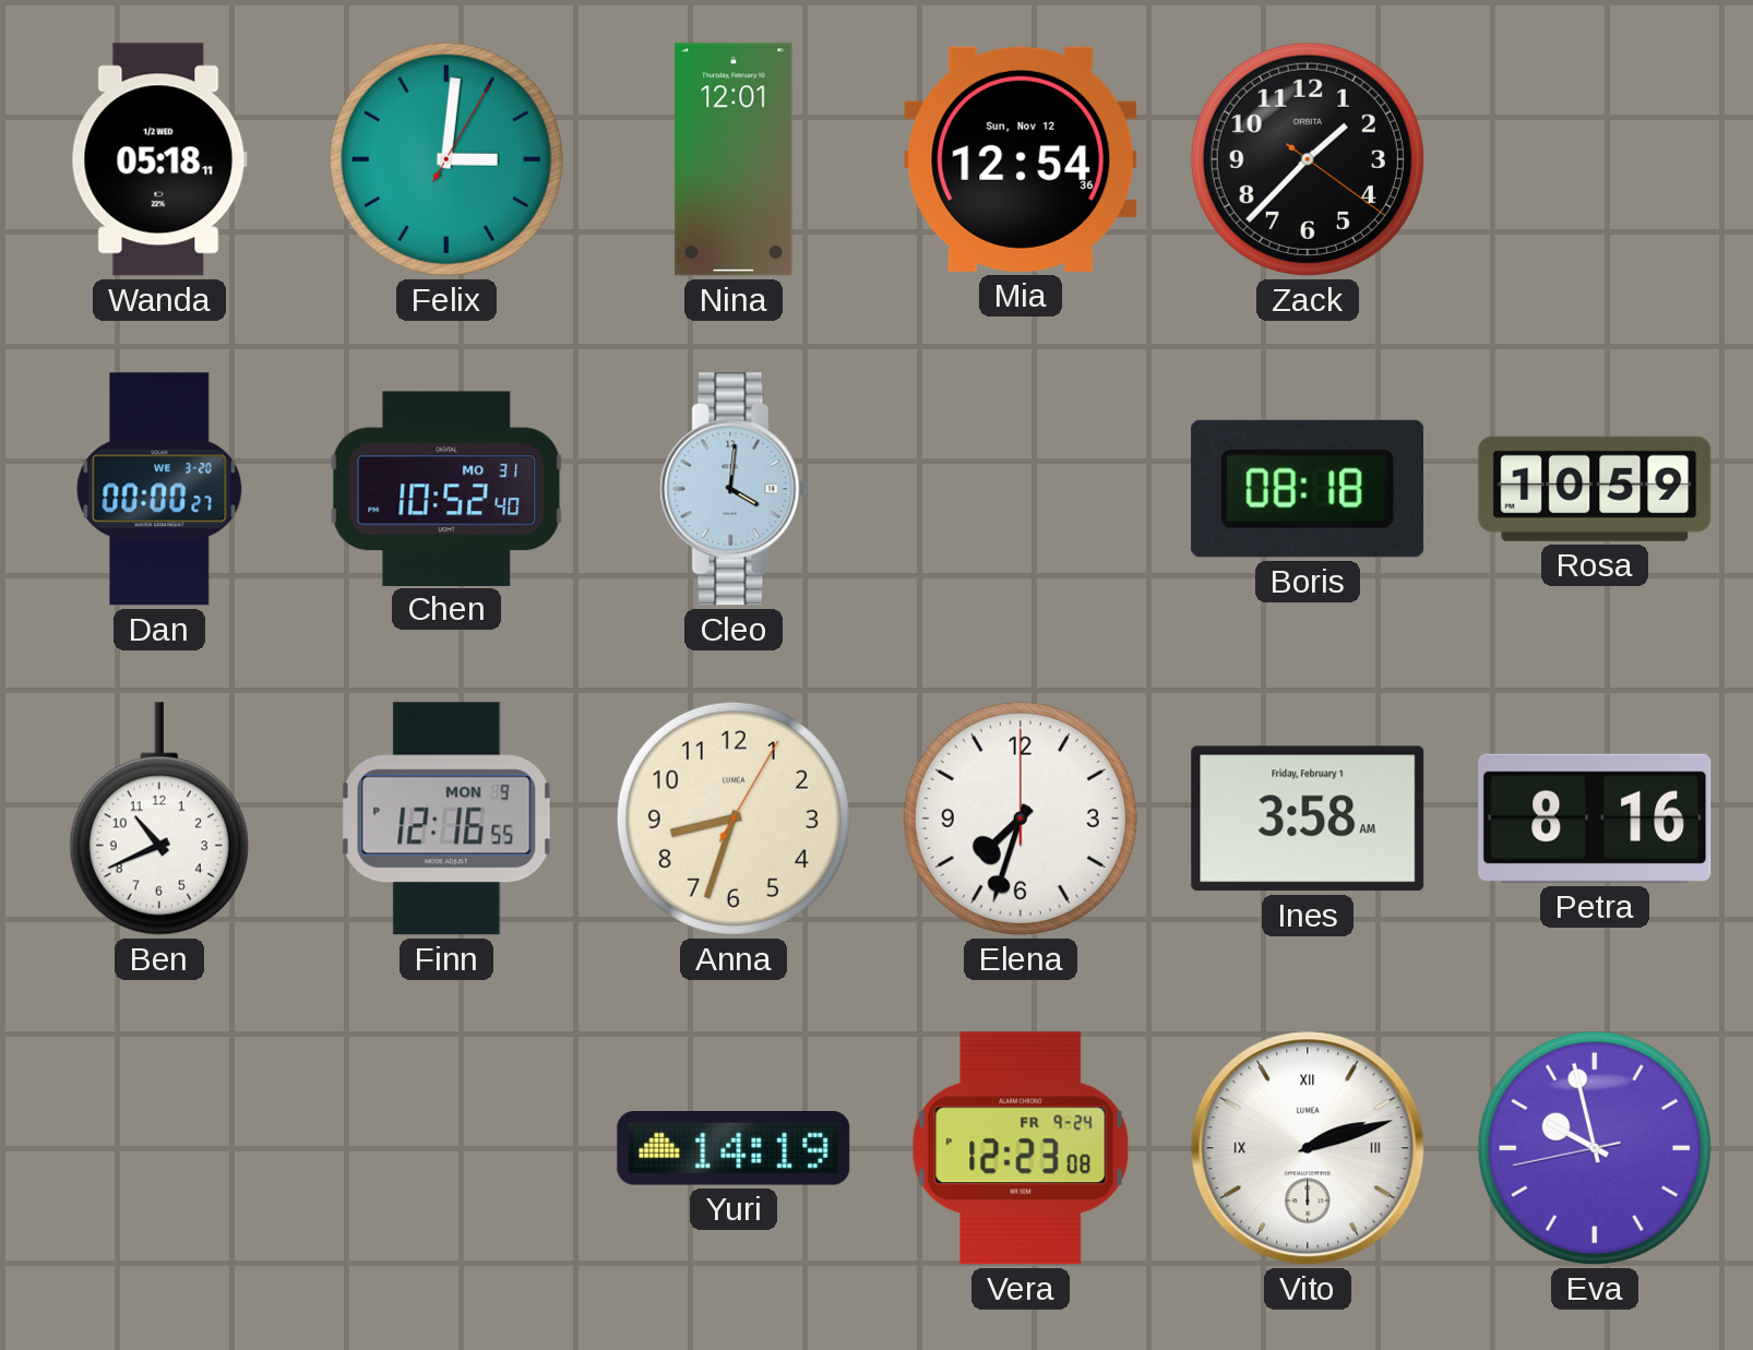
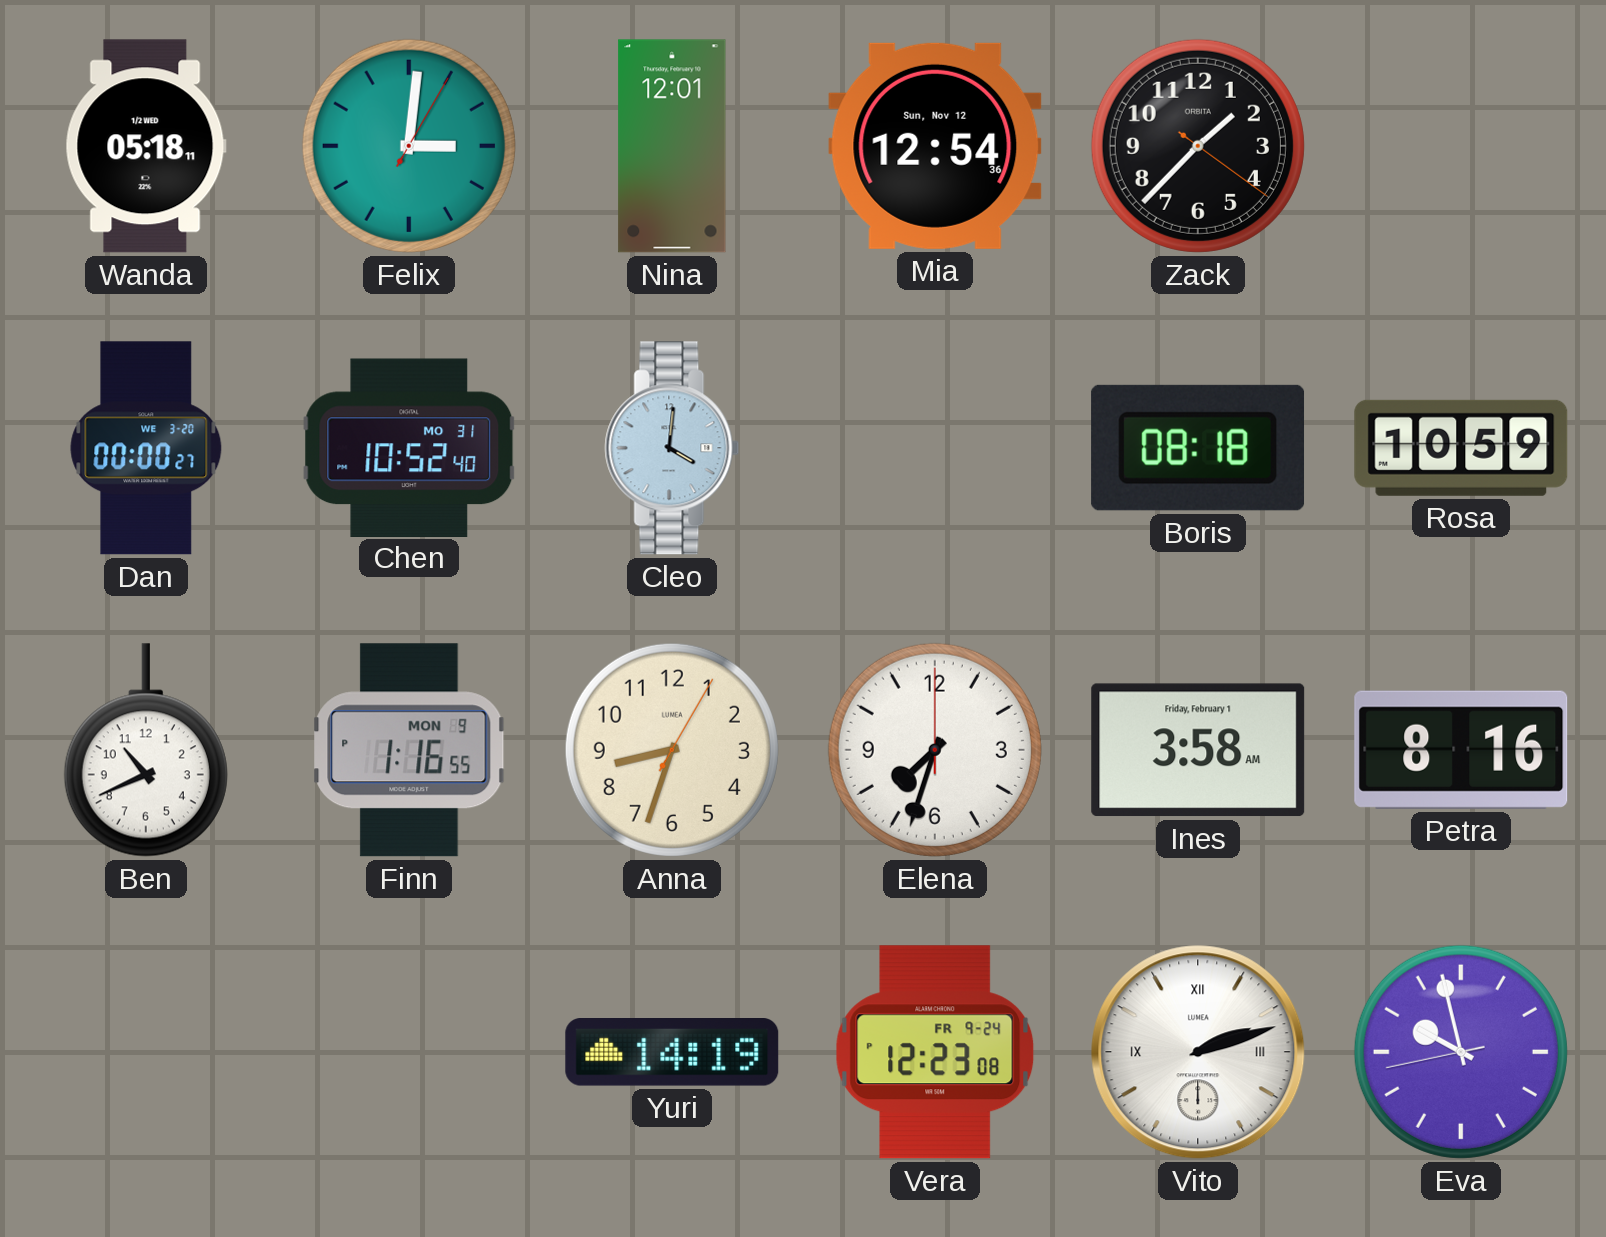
Finn: 12:16 -> 1:16 (409, 750)
